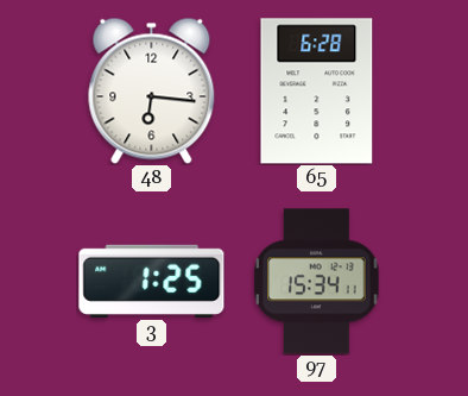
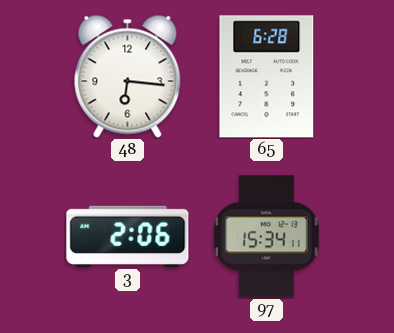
3: 1:25 -> 2:06 (128, 236)
